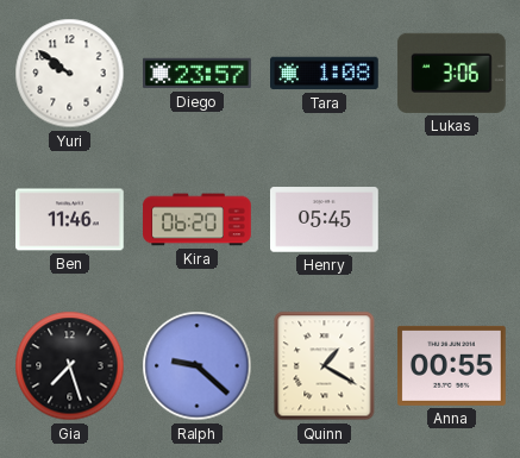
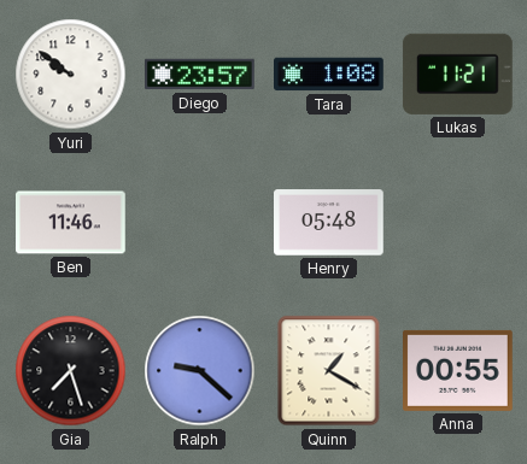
Lukas: 3:06 -> 11:21 (457, 74)
Kira: 06:20 -> none (198, 220)
Henry: 05:45 -> 05:48 (329, 223)
